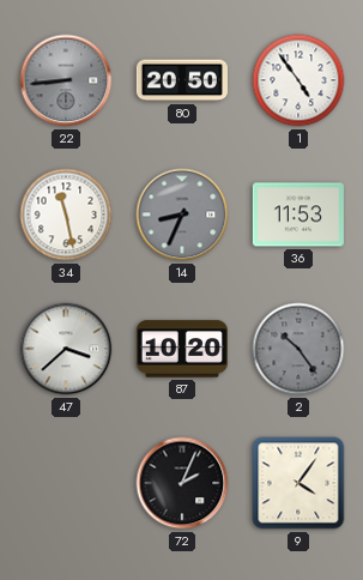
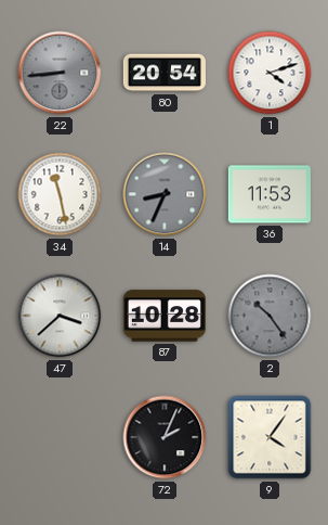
80: 20:50 -> 20:54 (165, 73)
1: 4:54 -> 4:12 (270, 73)
87: 10:20 -> 10:28 (165, 316)
